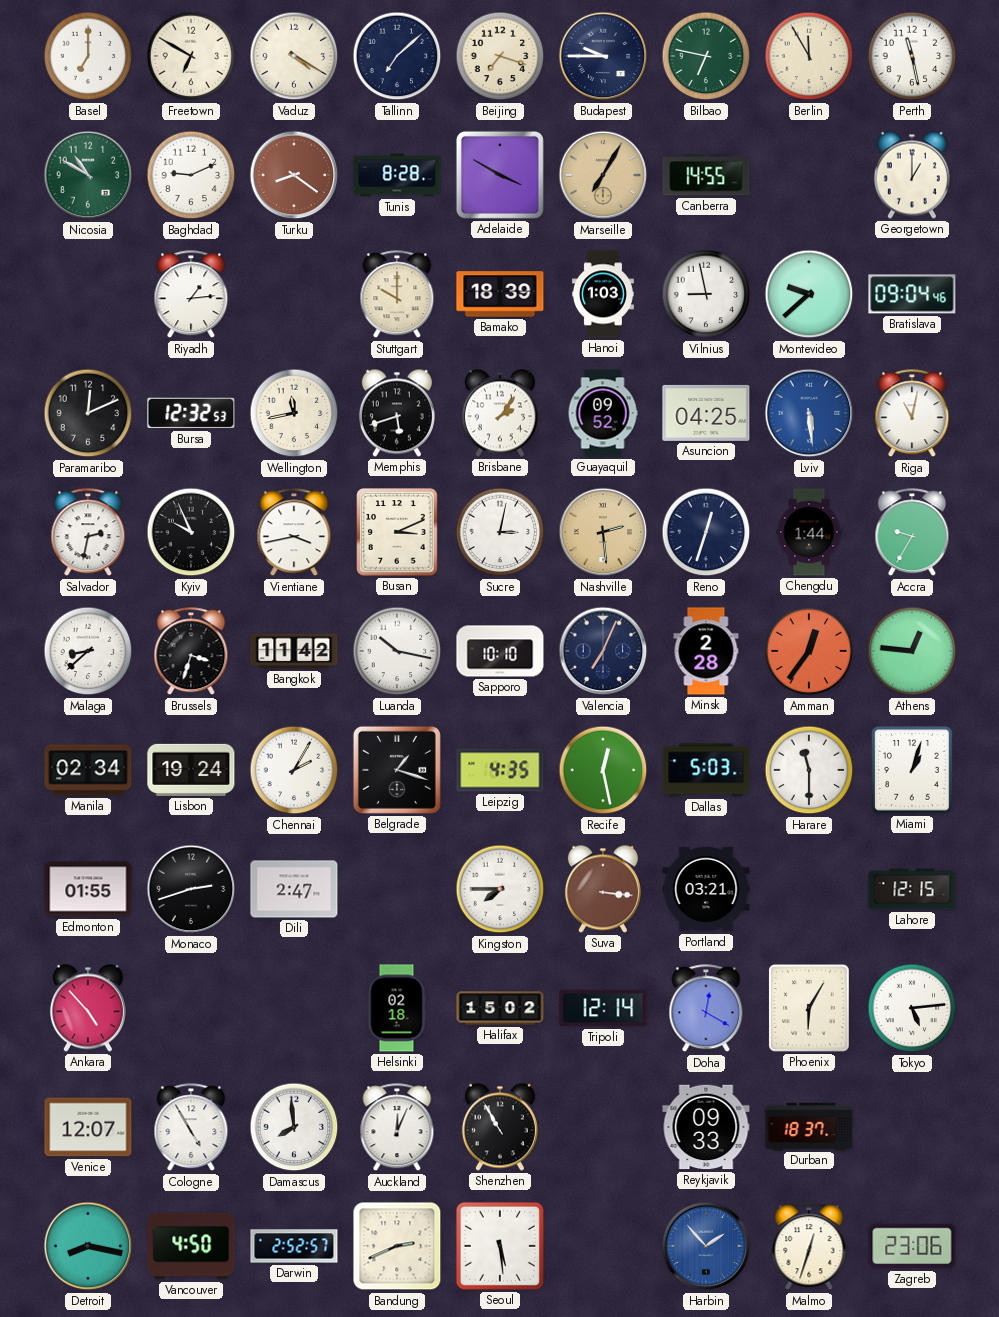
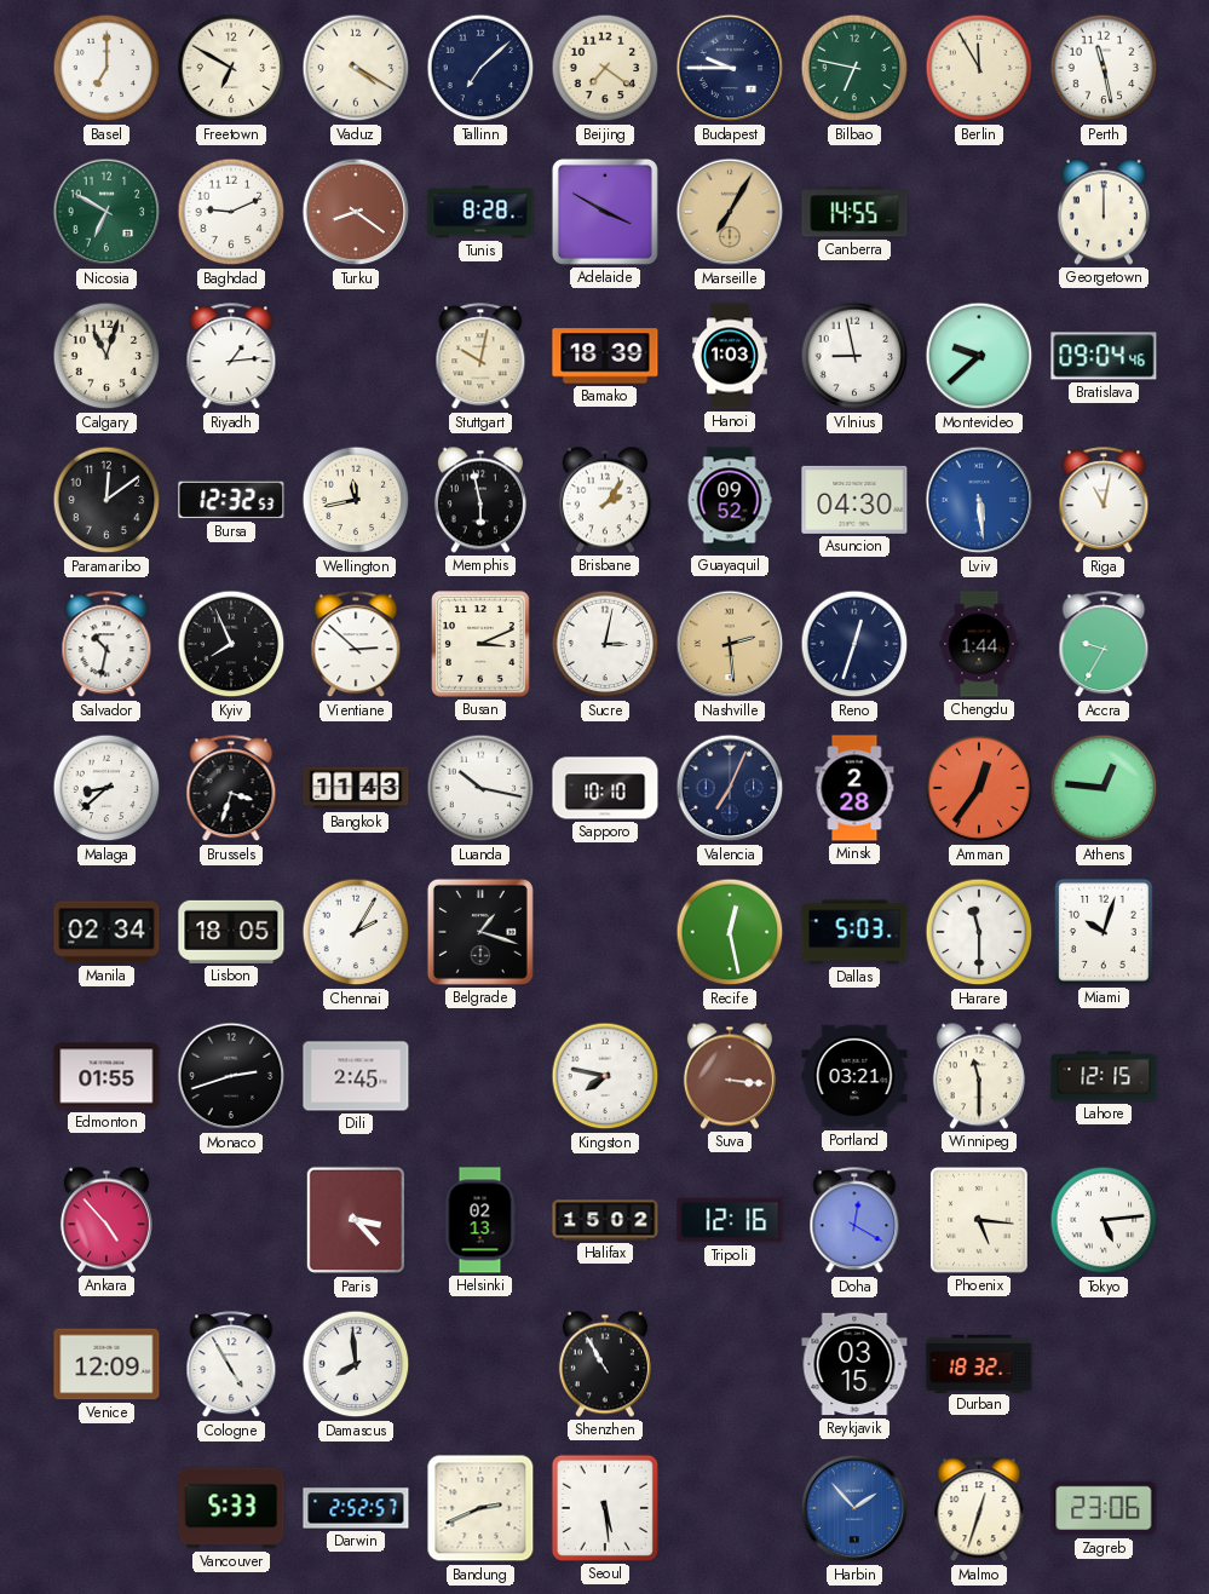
Beijing: 7:18 -> 7:21 (605, 68)
Nicosia: 10:50 -> 6:50 (106, 212)
Georgetown: 1:00 -> 12:00 (1104, 212)
Calgary: none -> 11:03 (106, 356)
Stuttgart: 10:00 -> 10:02 (480, 357)
Paramaribo: 12:11 -> 12:09 (106, 500)
Memphis: 5:42 -> 5:58 (480, 500)
Asuncion: 04:25 -> 04:30 (854, 500)
Salvador: 2:32 -> 10:32 (106, 645)
Kyiv: 9:56 -> 7:56 (231, 644)
Vientiane: 3:43 -> 2:52 (356, 645)
Bangkok: 11:42 -> 11:43 (356, 788)
Lisbon: 19:24 -> 18:05 (231, 932)
Leipzig: 4:35 -> none (500, 770)
Miami: 1:03 -> 10:03 (1104, 932)
Dili: 2:47 -> 2:45 (356, 1076)
Kingston: 7:45 -> 7:47 (605, 1076)
Winnipeg: none -> 11:30 (979, 1076)
Paris: none -> 3:23 (356, 1220)
Helsinki: 02:18 -> 02:13 (480, 1220)
Tripoli: 12:14 -> 12:16 (730, 1220)
Phoenix: 6:05 -> 5:16 (979, 1220)
Venice: 12:07 -> 12:09 (106, 1364)
Auckland: 12:04 -> none (397, 1128)
Reykjavik: 09:33 -> 03:15 (854, 1364)
Durban: 18:37 -> 18:32 (979, 1363)
Detroit: 8:17 -> none (88, 1246)
Vancouver: 4:50 -> 5:33 (231, 1508)
